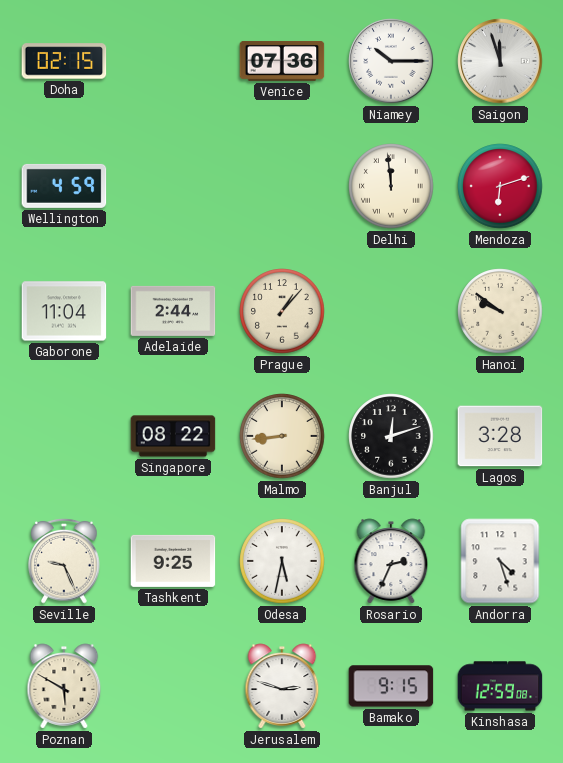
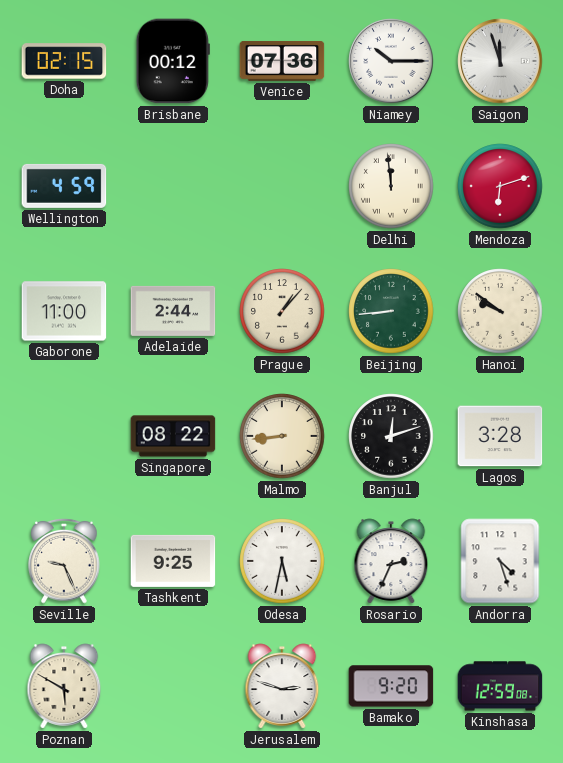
Brisbane: none -> 00:12 (173, 61)
Gaborone: 11:04 -> 11:00 (64, 311)
Beijing: none -> 8:44 (391, 311)
Bamako: 9:15 -> 9:20 (391, 686)
